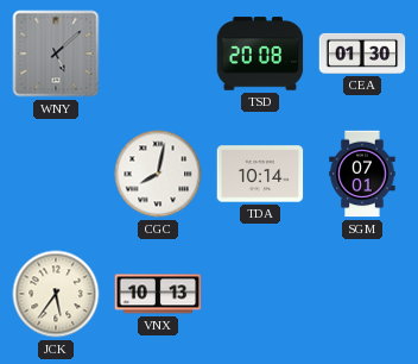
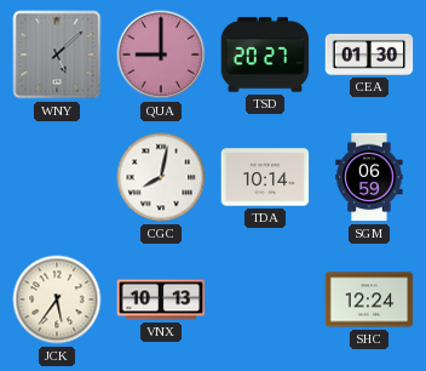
QUA: none -> 9:00 (161, 55)
TSD: 20:08 -> 20:27 (265, 55)
SGM: 07:01 -> 06:59 (369, 177)
SHC: none -> 12:24 (369, 299)
